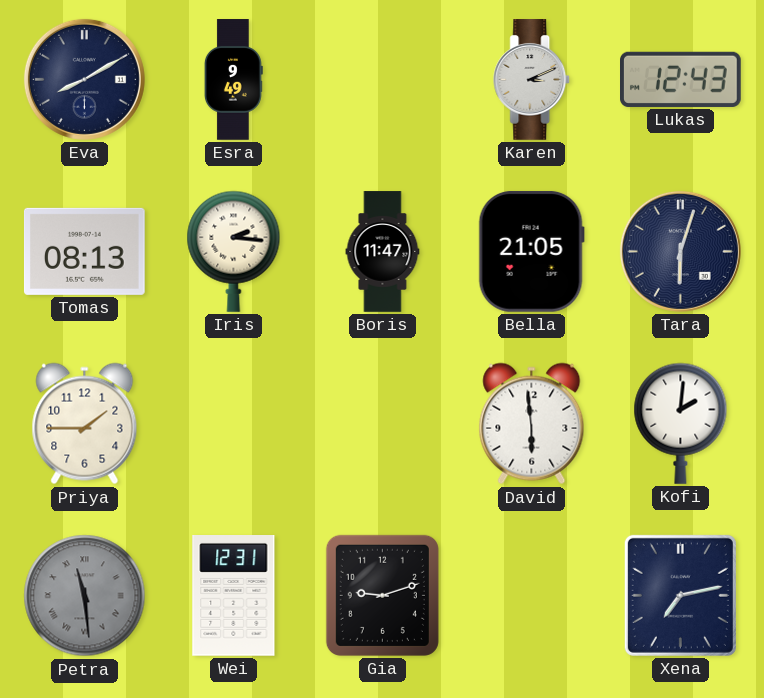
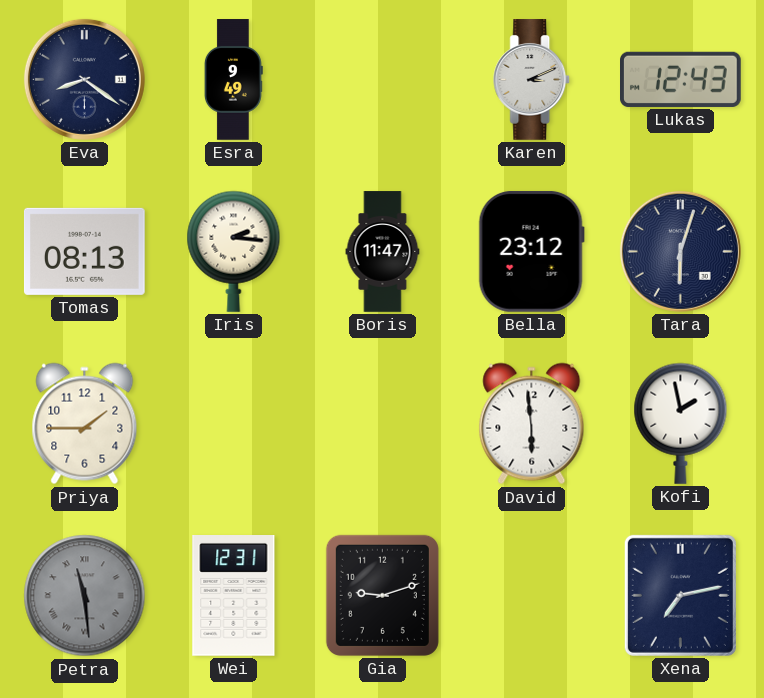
Eva: 8:10 -> 8:21 (84, 79)
Bella: 21:05 -> 23:12 (531, 251)
Kofi: 2:01 -> 1:58 (681, 423)
